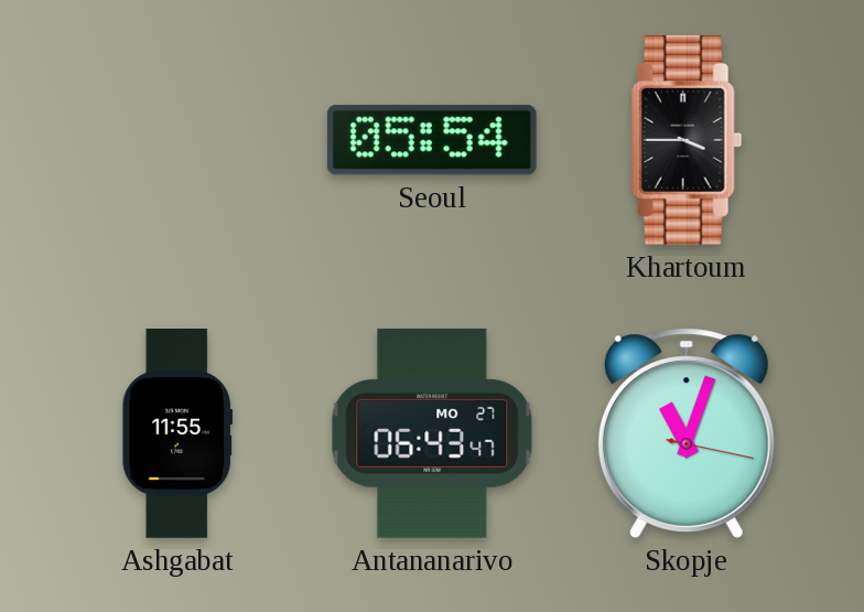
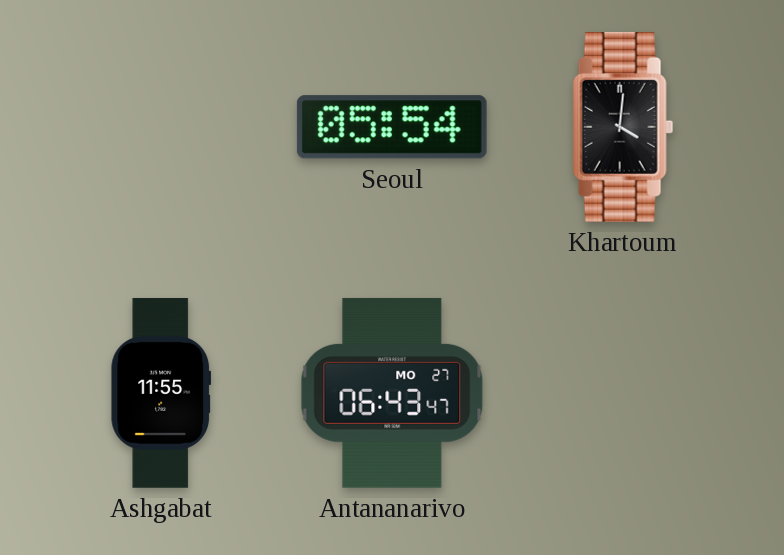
Khartoum: 3:45 -> 4:01 (623, 127)
Skopje: 11:03 -> none (687, 433)
